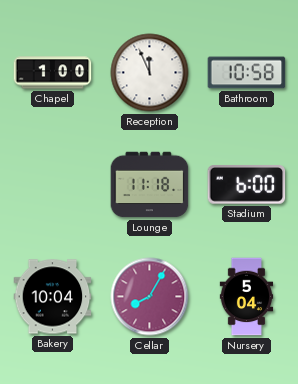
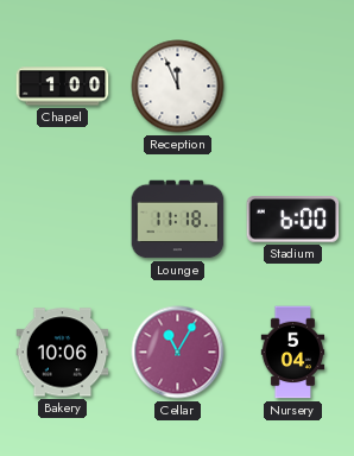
Bathroom: 10:58 -> none (247, 73)
Bakery: 10:04 -> 10:06 (63, 353)
Cellar: 8:05 -> 11:05 (178, 353)
